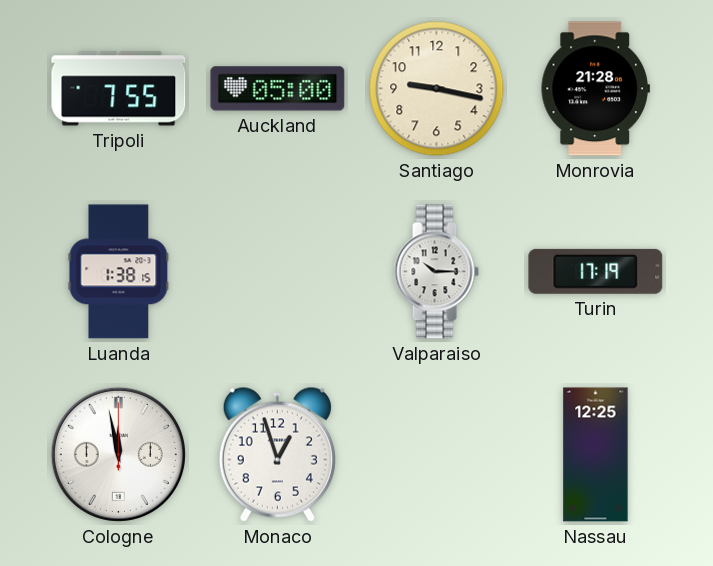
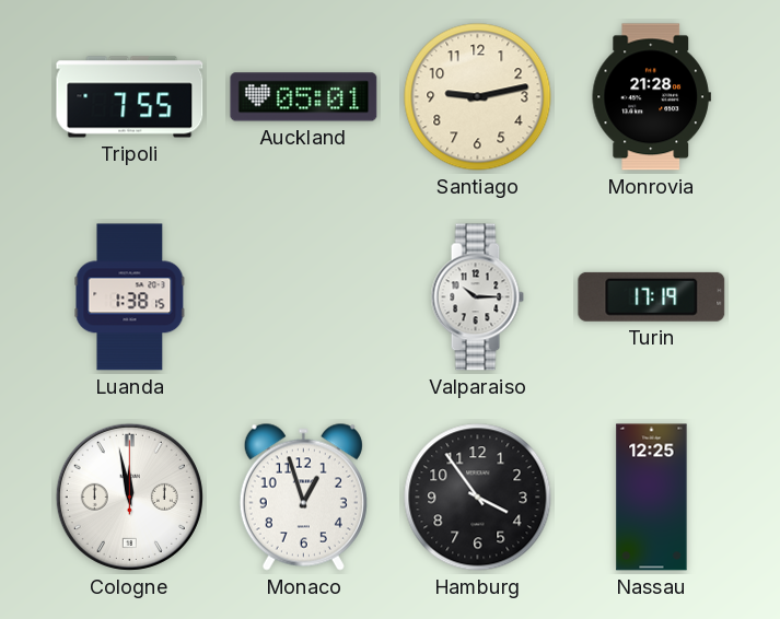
Auckland: 05:00 -> 05:01 (304, 97)
Santiago: 9:17 -> 9:13 (478, 97)
Hamburg: none -> 3:54 (478, 498)
